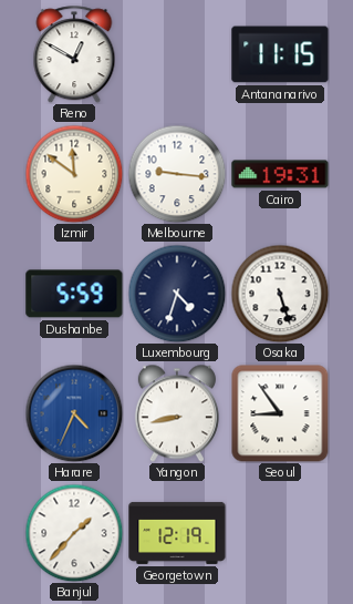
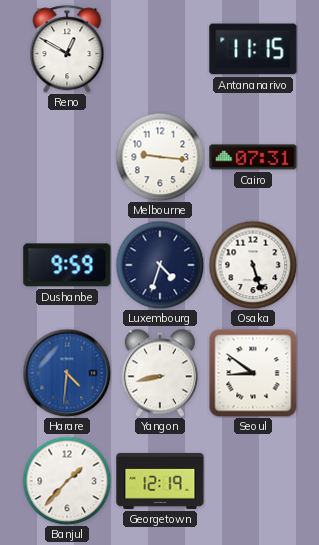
Izmir: 11:51 -> none (74, 174)
Cairo: 19:31 -> 07:31 (253, 157)
Dushanbe: 5:59 -> 9:59 (67, 265)
Harare: 4:34 -> 4:31 (67, 373)
Seoul: 8:54 -> 8:51 (253, 373)
